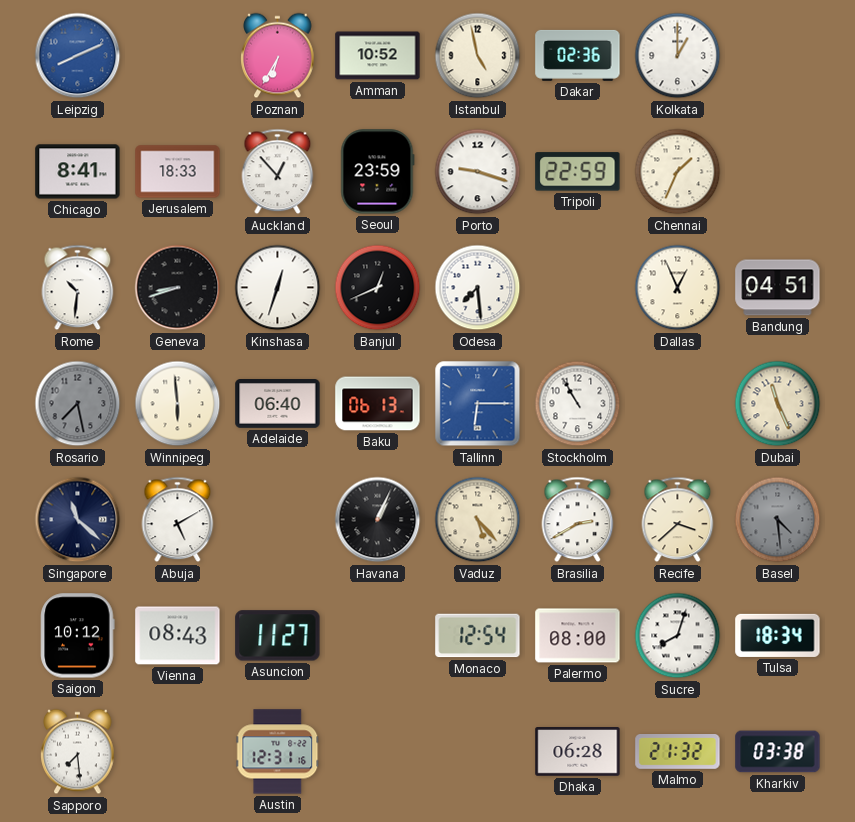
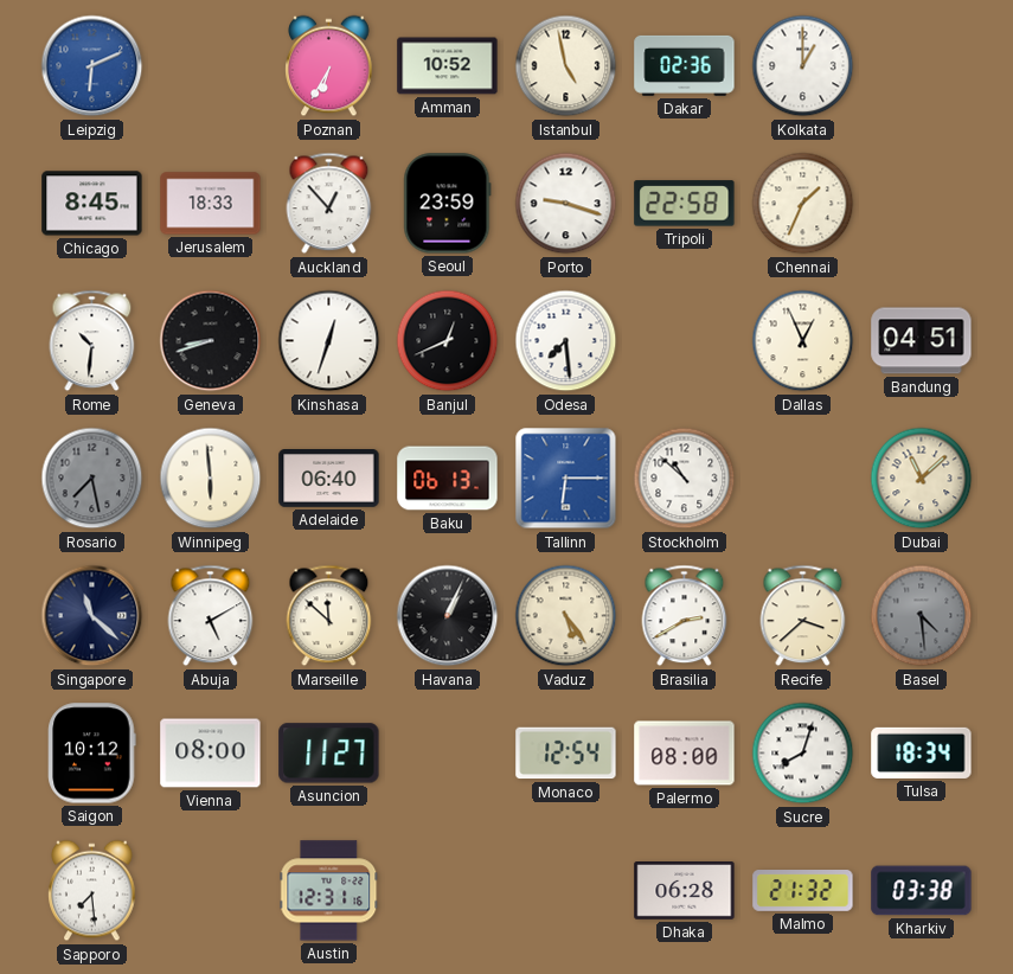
Leipzig: 8:11 -> 6:11 (92, 66)
Chicago: 8:41 -> 8:45 (92, 204)
Tripoli: 22:59 -> 22:58 (685, 204)
Stockholm: 10:55 -> 10:52 (685, 479)
Dubai: 11:26 -> 11:08 (922, 479)
Marseille: none -> 11:52 (329, 616)
Vaduz: 5:23 -> 5:24 (566, 616)
Vienna: 08:43 -> 08:00 (211, 754)
